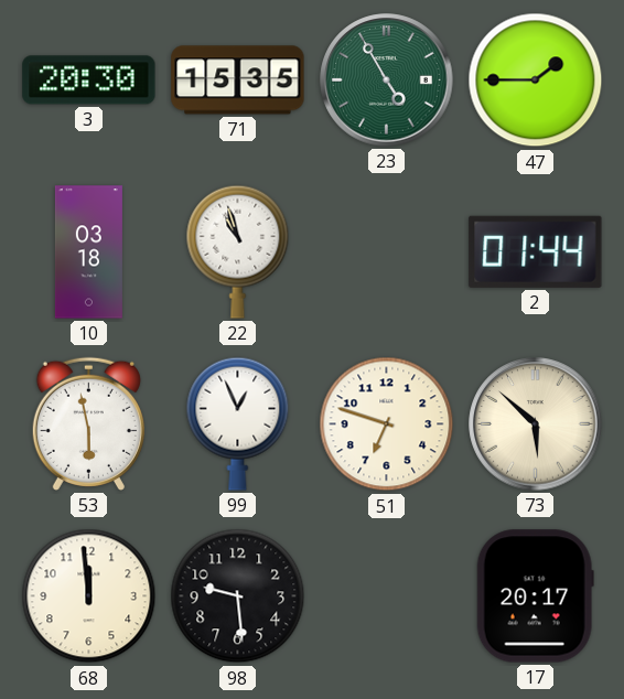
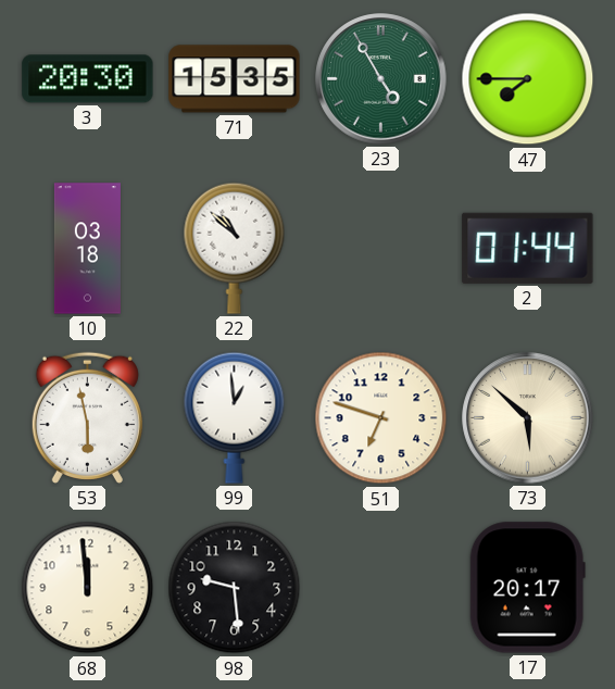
47: 1:45 -> 7:45 (528, 79)
22: 10:57 -> 10:52 (235, 248)
99: 12:56 -> 12:59 (235, 417)
